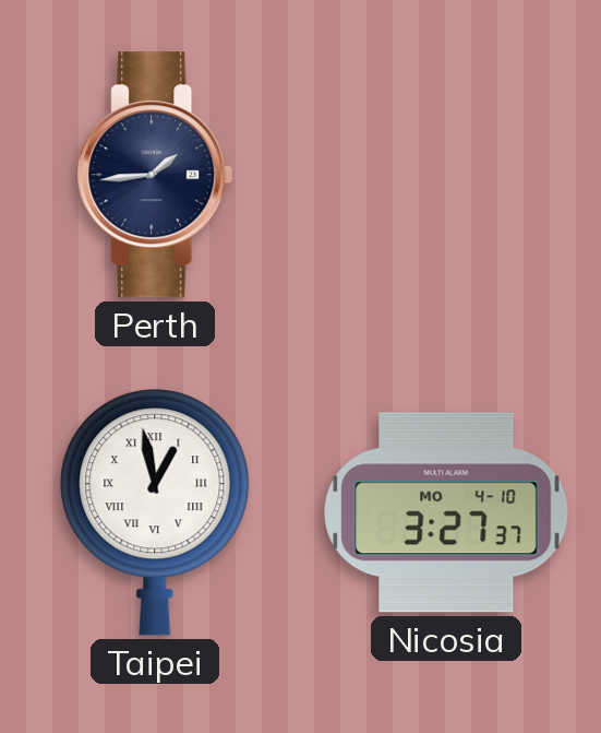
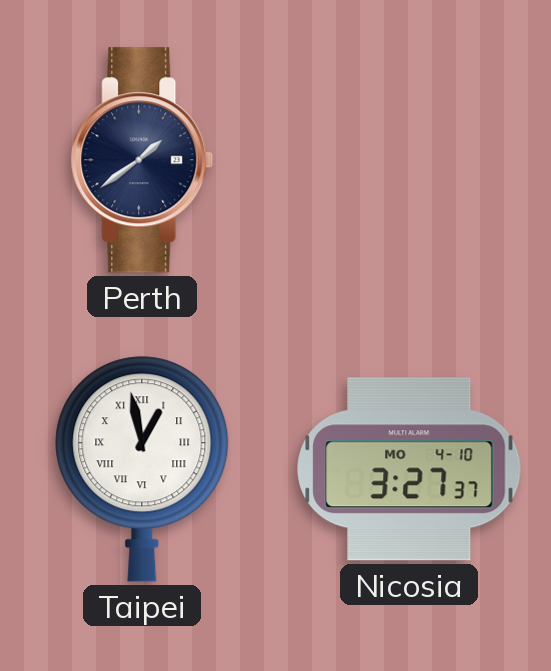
Perth: 1:44 -> 1:39 (142, 160)
